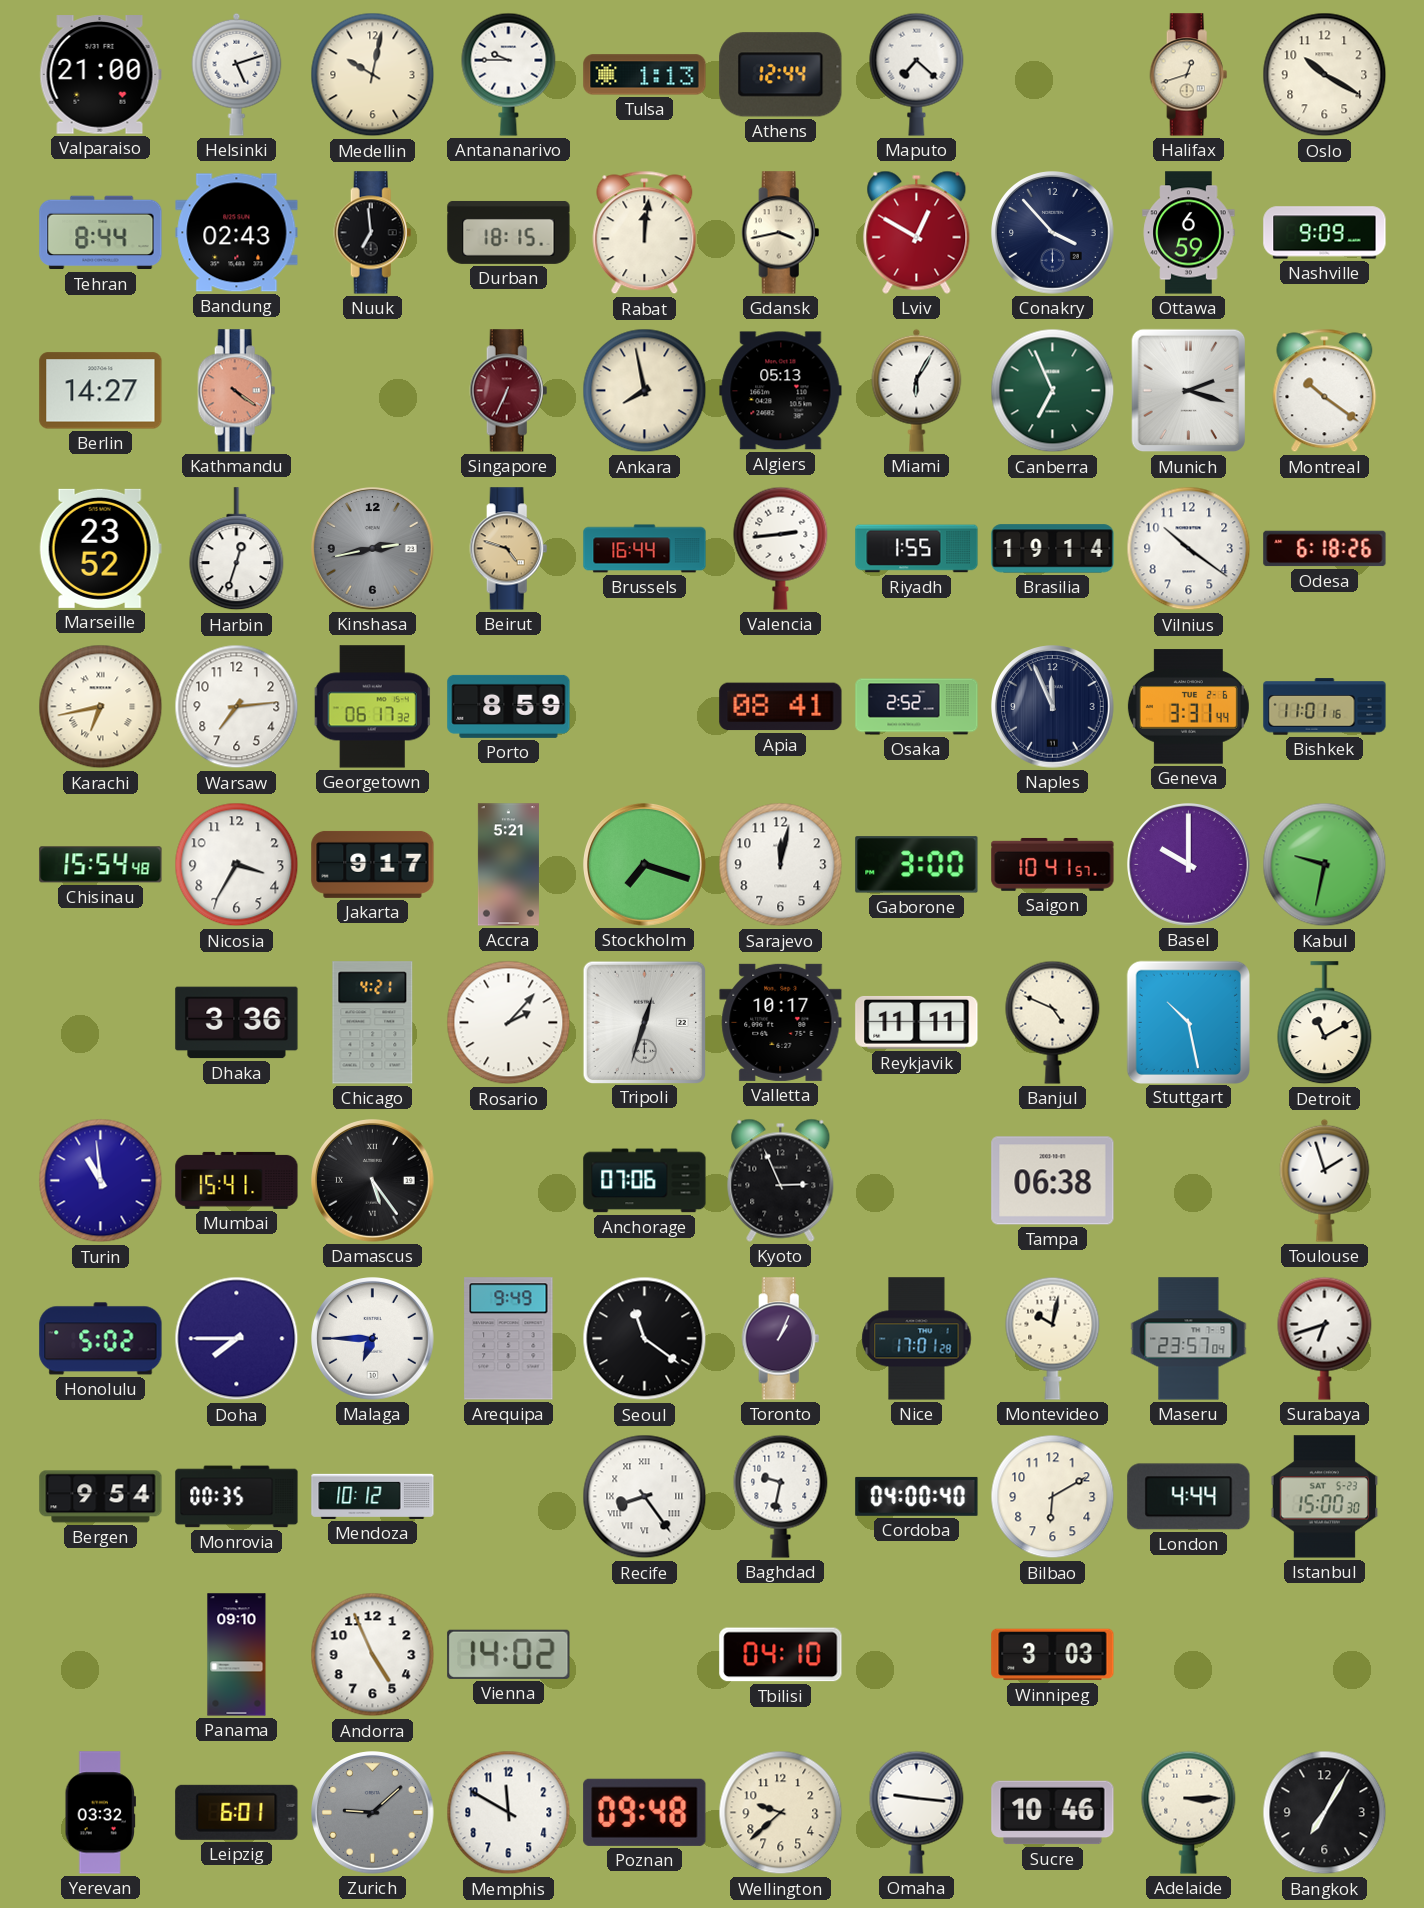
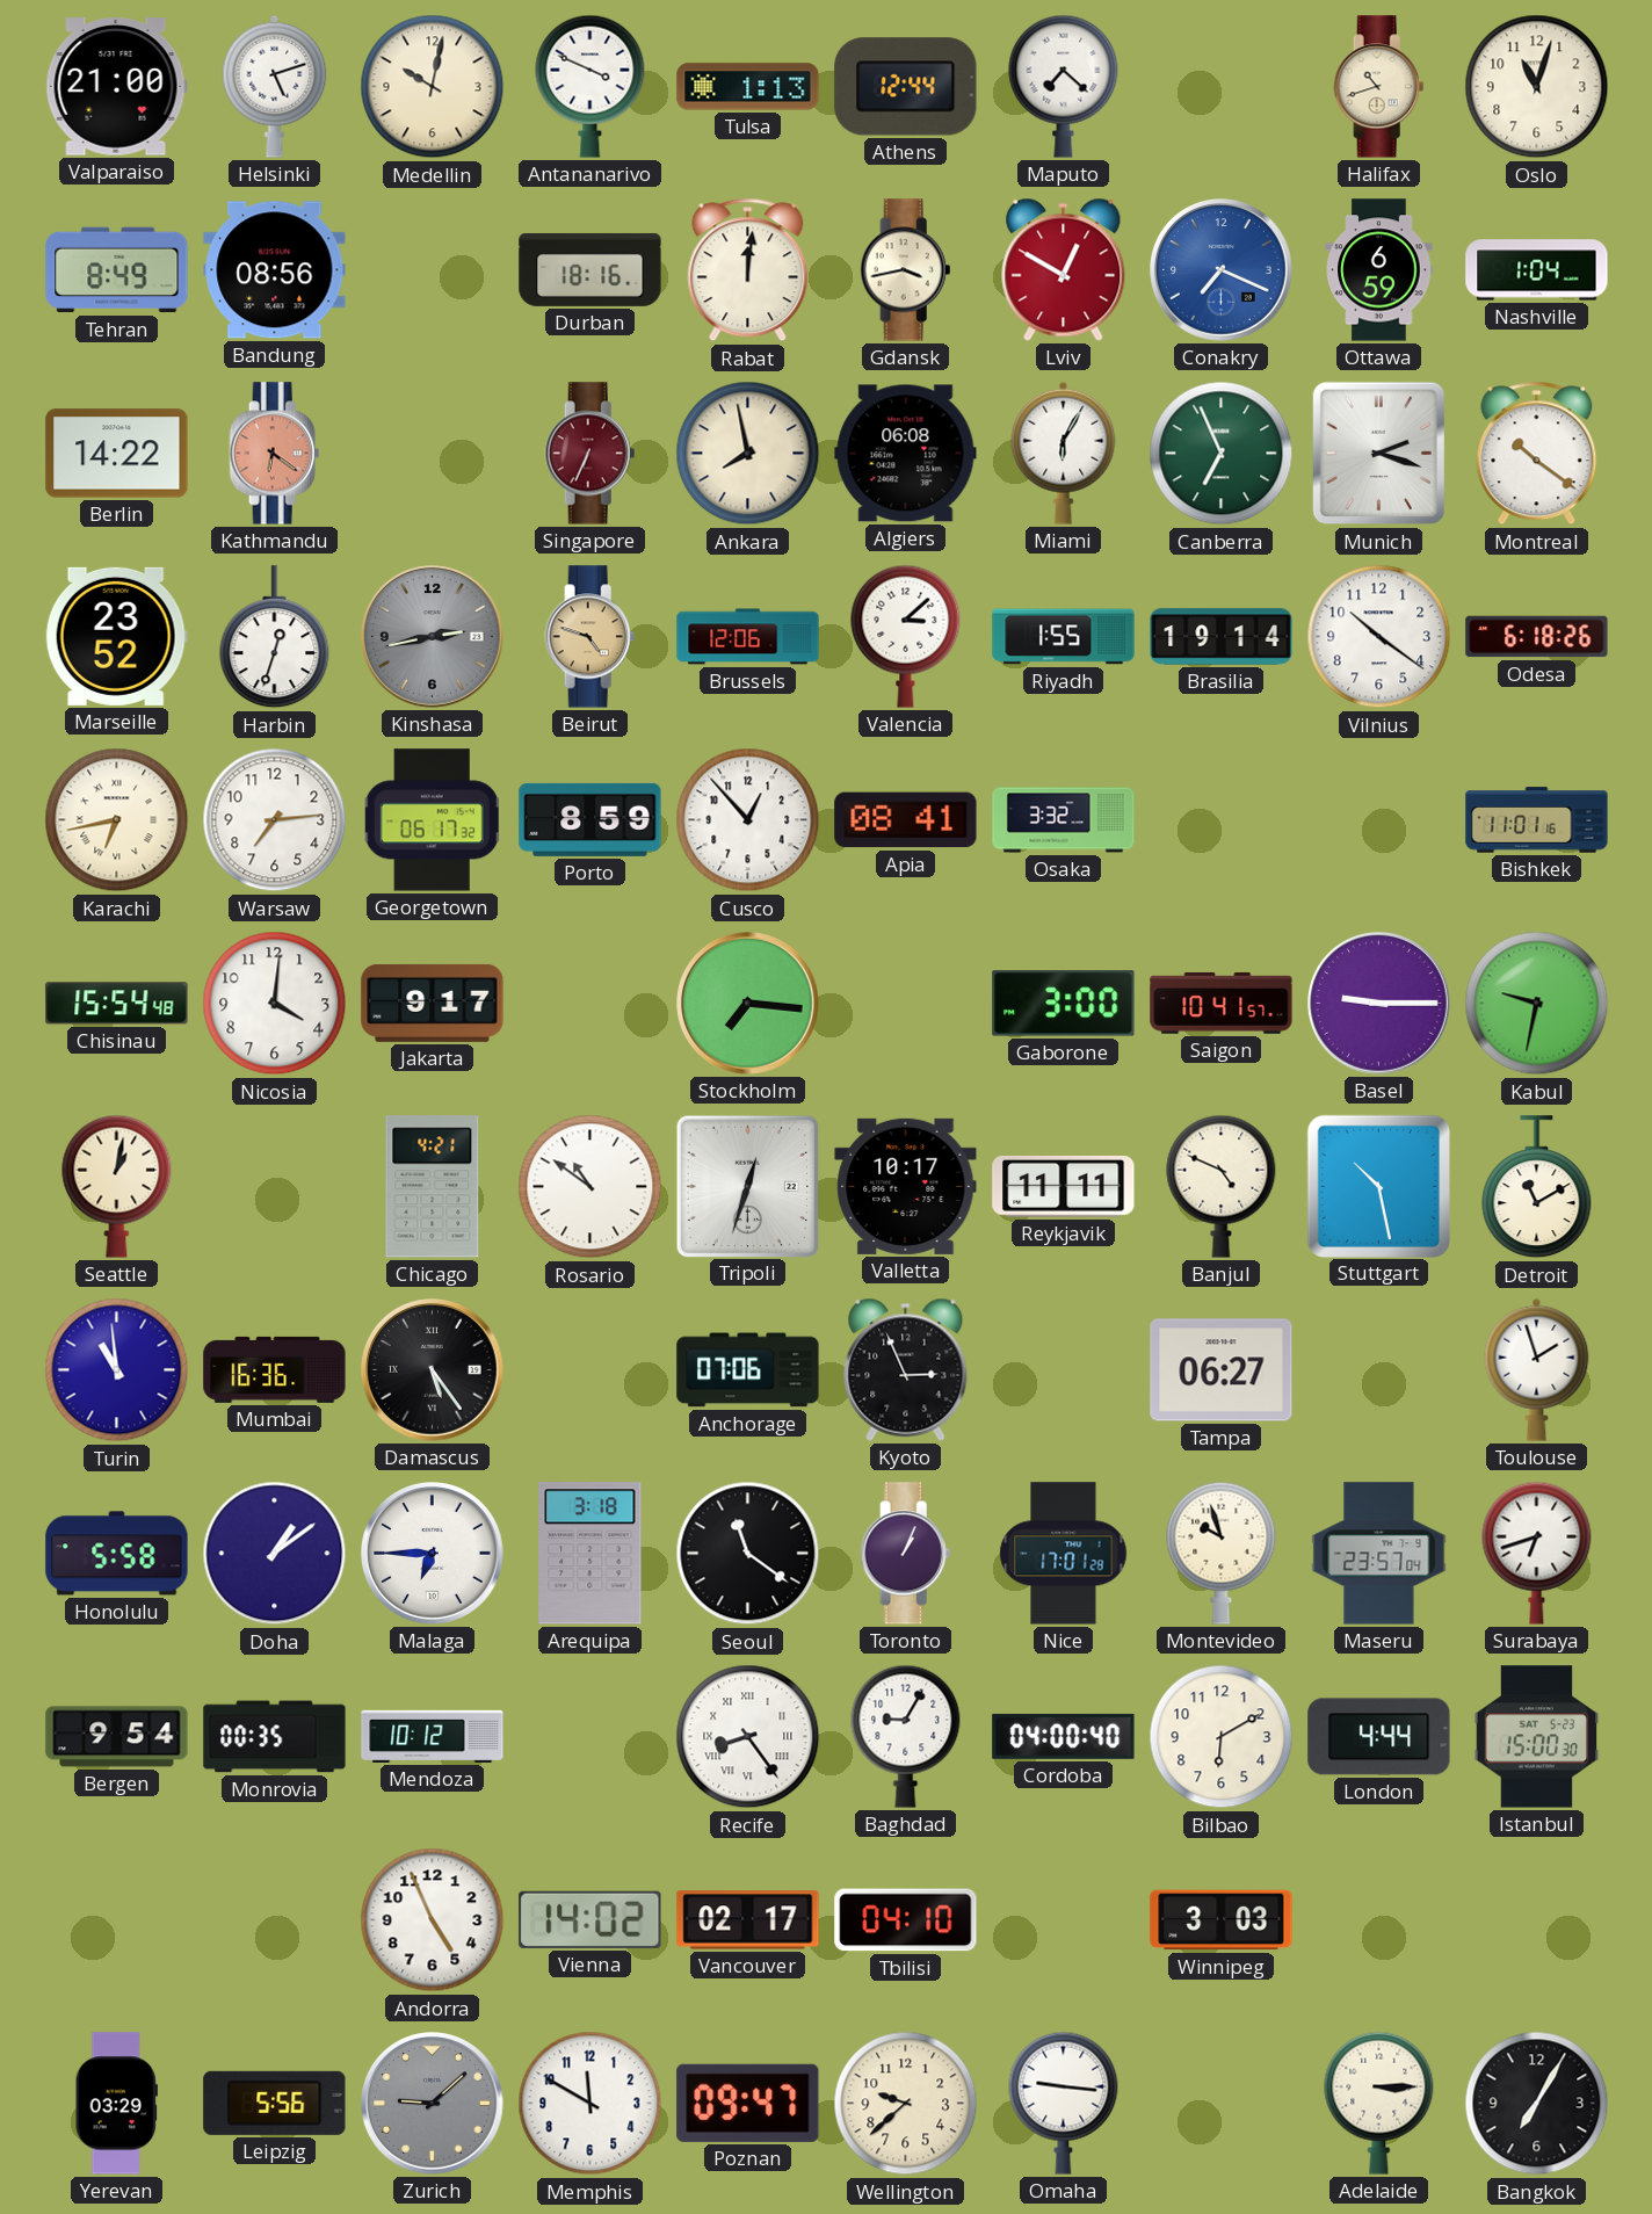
Antananarivo: 9:45 -> 3:49 (590, 86)
Halifax: 12:42 -> 10:42 (1379, 87)
Oslo: 10:20 -> 11:03 (1537, 87)
Tehran: 8:44 -> 8:49 (117, 270)
Bandung: 02:43 -> 08:56 (275, 270)
Nuuk: 6:59 -> none (373, 233)
Durban: 18:15 -> 18:16 (590, 269)
Conakry: 3:53 -> 7:19 (1222, 270)
Conakry dial: navy -> blue (1222, 270)
Nashville: 9:09 -> 1:04 (1537, 270)
Berlin: 14:27 -> 14:22 (117, 454)
Kathmandu: 4:21 -> 6:21 (275, 454)
Algiers: 05:13 -> 06:08 (906, 454)
Brussels: 16:44 -> 12:06 (748, 637)
Valencia: 2:44 -> 3:08 (906, 636)
Cusco: none -> 12:53 (748, 820)
Osaka: 2:52 -> 3:32 (1064, 820)
Naples: 11:56 -> none (1053, 707)
Geneva: 3:31 -> none (1188, 707)
Nicosia: 3:35 -> 4:01 (275, 1004)
Accra: 5:21 -> none (508, 865)
Stockholm: 7:18 -> 7:16 (748, 1004)
Sarajevo: 12:02 -> none (781, 865)
Basel: 10:00 -> 9:15 (1379, 1004)
Seattle: none -> 1:02 (117, 1186)
Dhaka: 3:36 -> none (237, 1023)
Rosario: 2:07 -> 10:51 (590, 1187)
Mumbai: 15:41 -> 16:36 (275, 1369)
Tampa: 06:38 -> 06:27 (1222, 1370)
Honolulu: 5:02 -> 5:58 (117, 1554)
Doha: 7:45 -> 1:09 (275, 1554)
Arequipa: 9:49 -> 3:18 (590, 1554)
Montevideo: 10:02 -> 9:57 (1222, 1553)
Baghdad: 9:32 -> 9:05 (906, 1736)
Panama: 09:10 -> none (237, 1655)
Vancouver: none -> 02:17 (748, 1920)
Yerevan: 03:32 -> 03:29 (116, 2104)
Leipzig: 6:01 -> 5:56 (275, 2103)
Poznan: 09:48 -> 09:47 (748, 2103)
Sucre: 10:46 -> none (1053, 1813)
